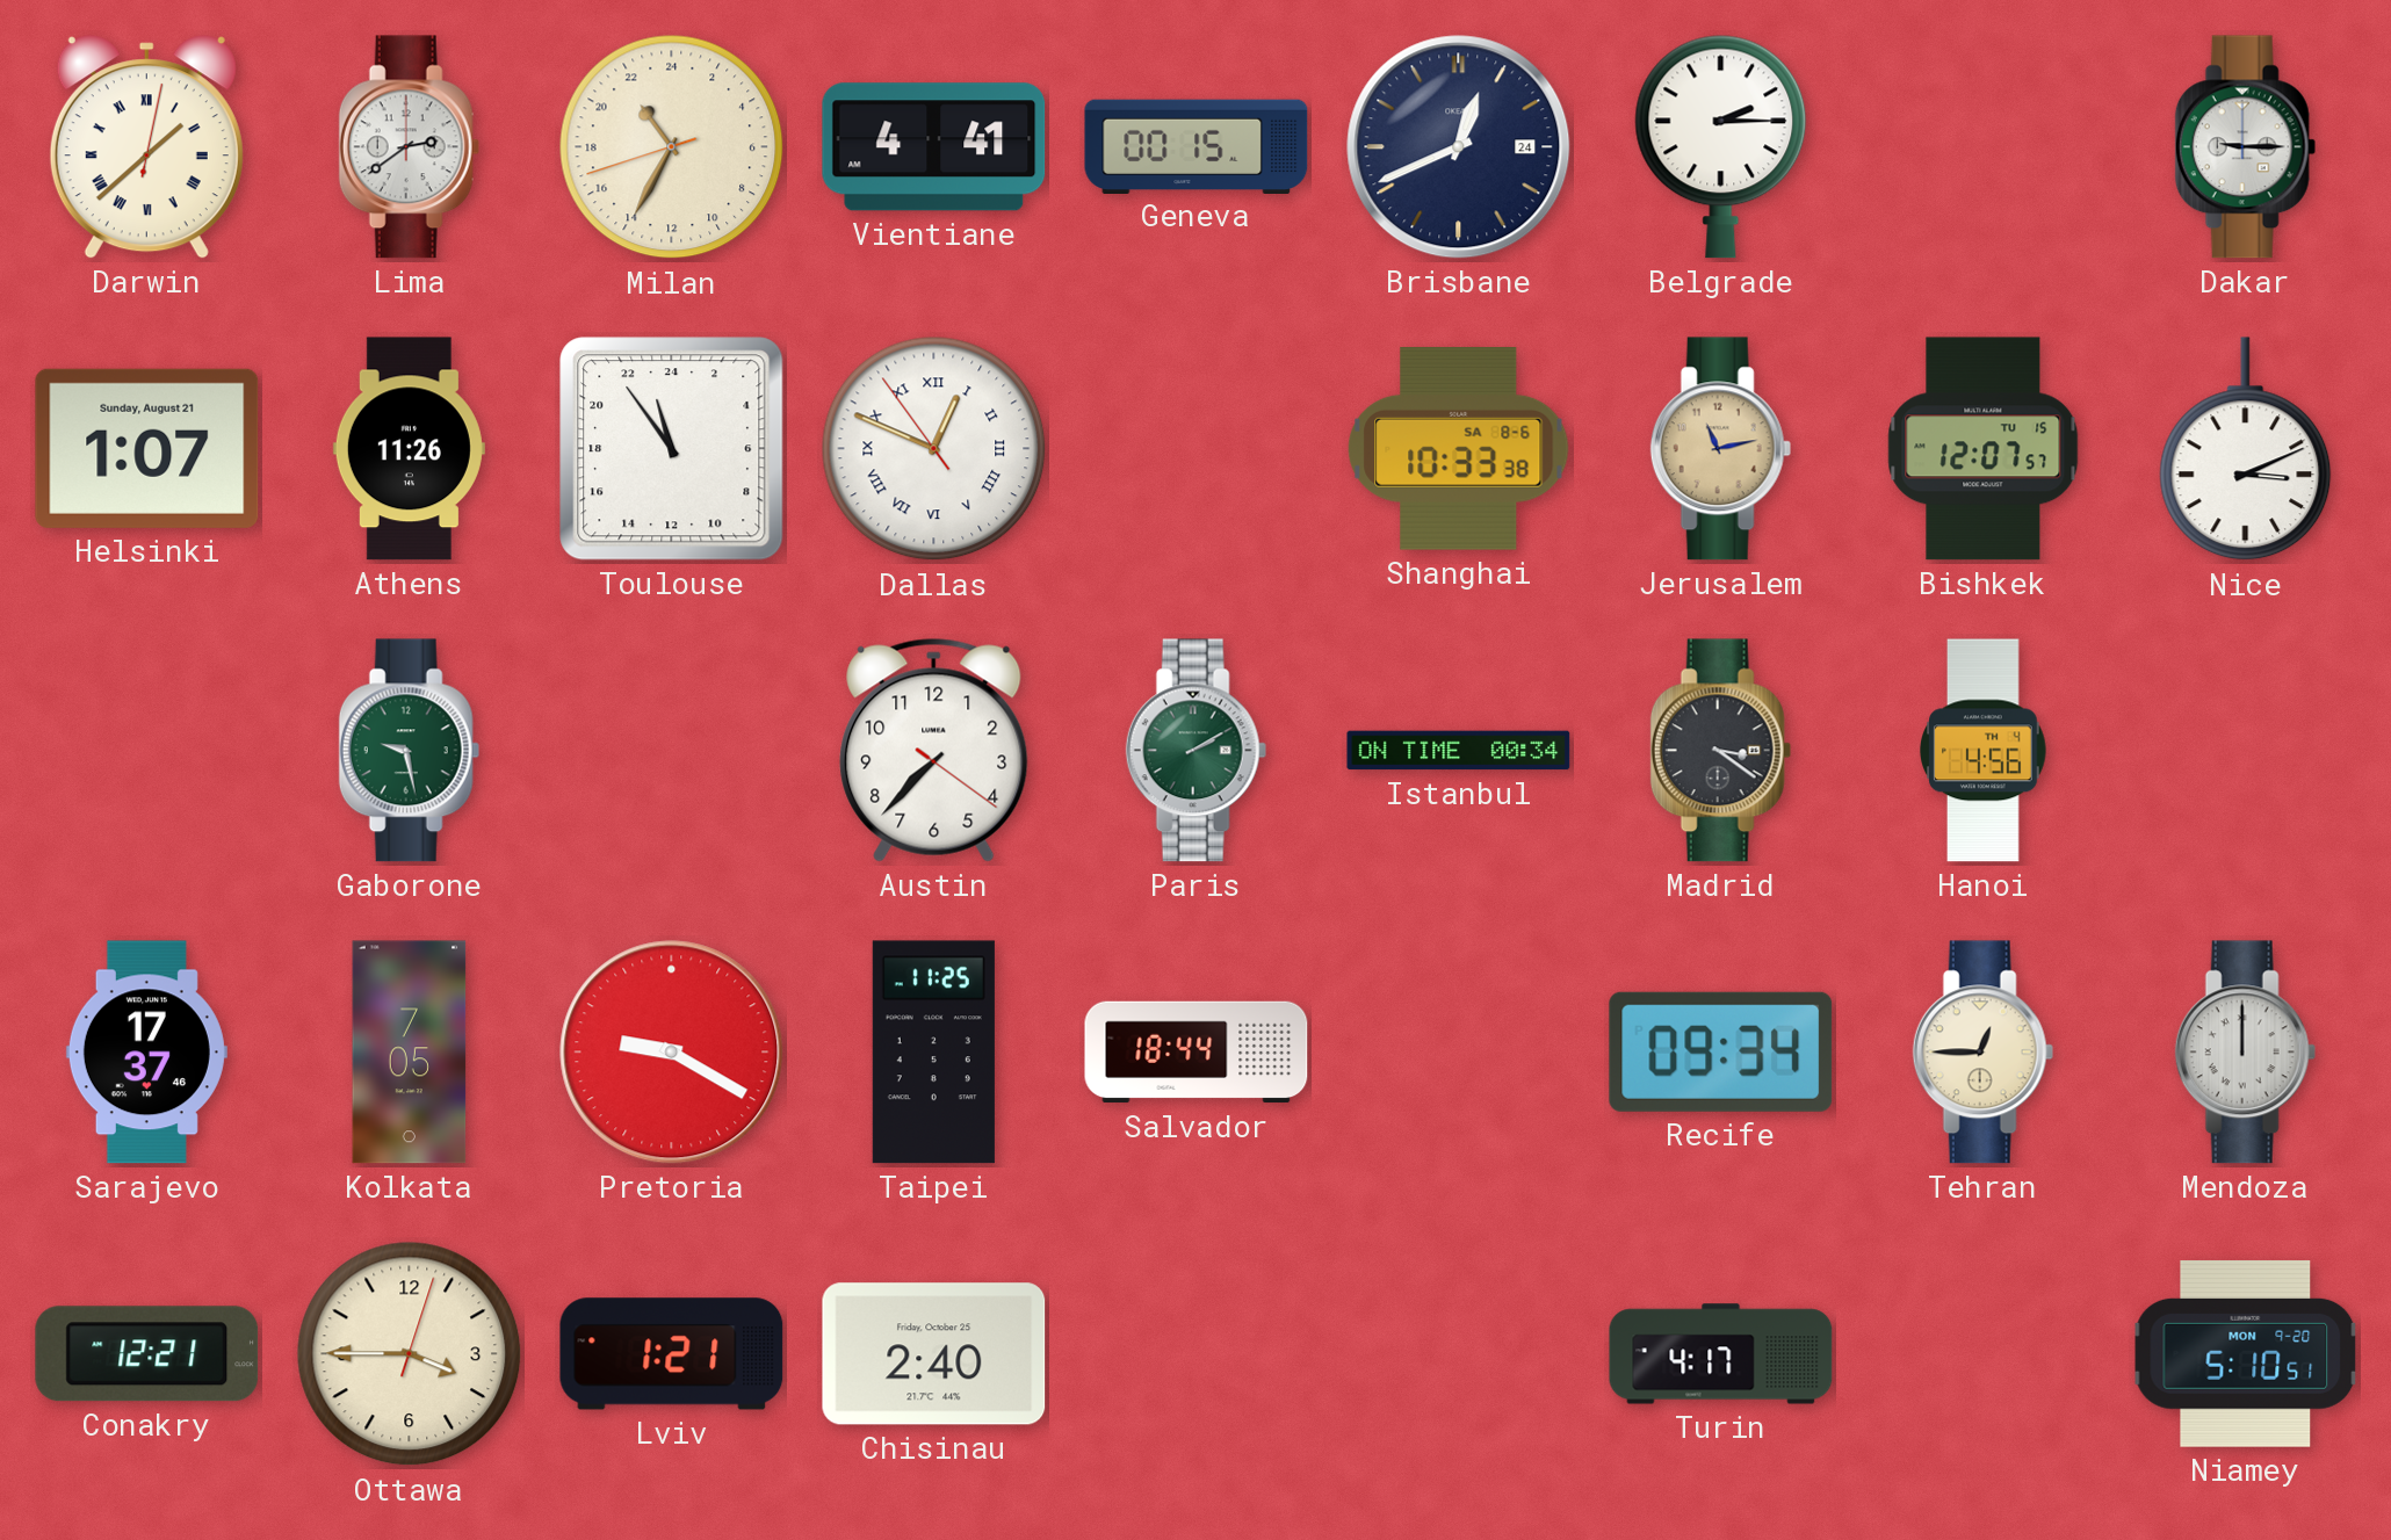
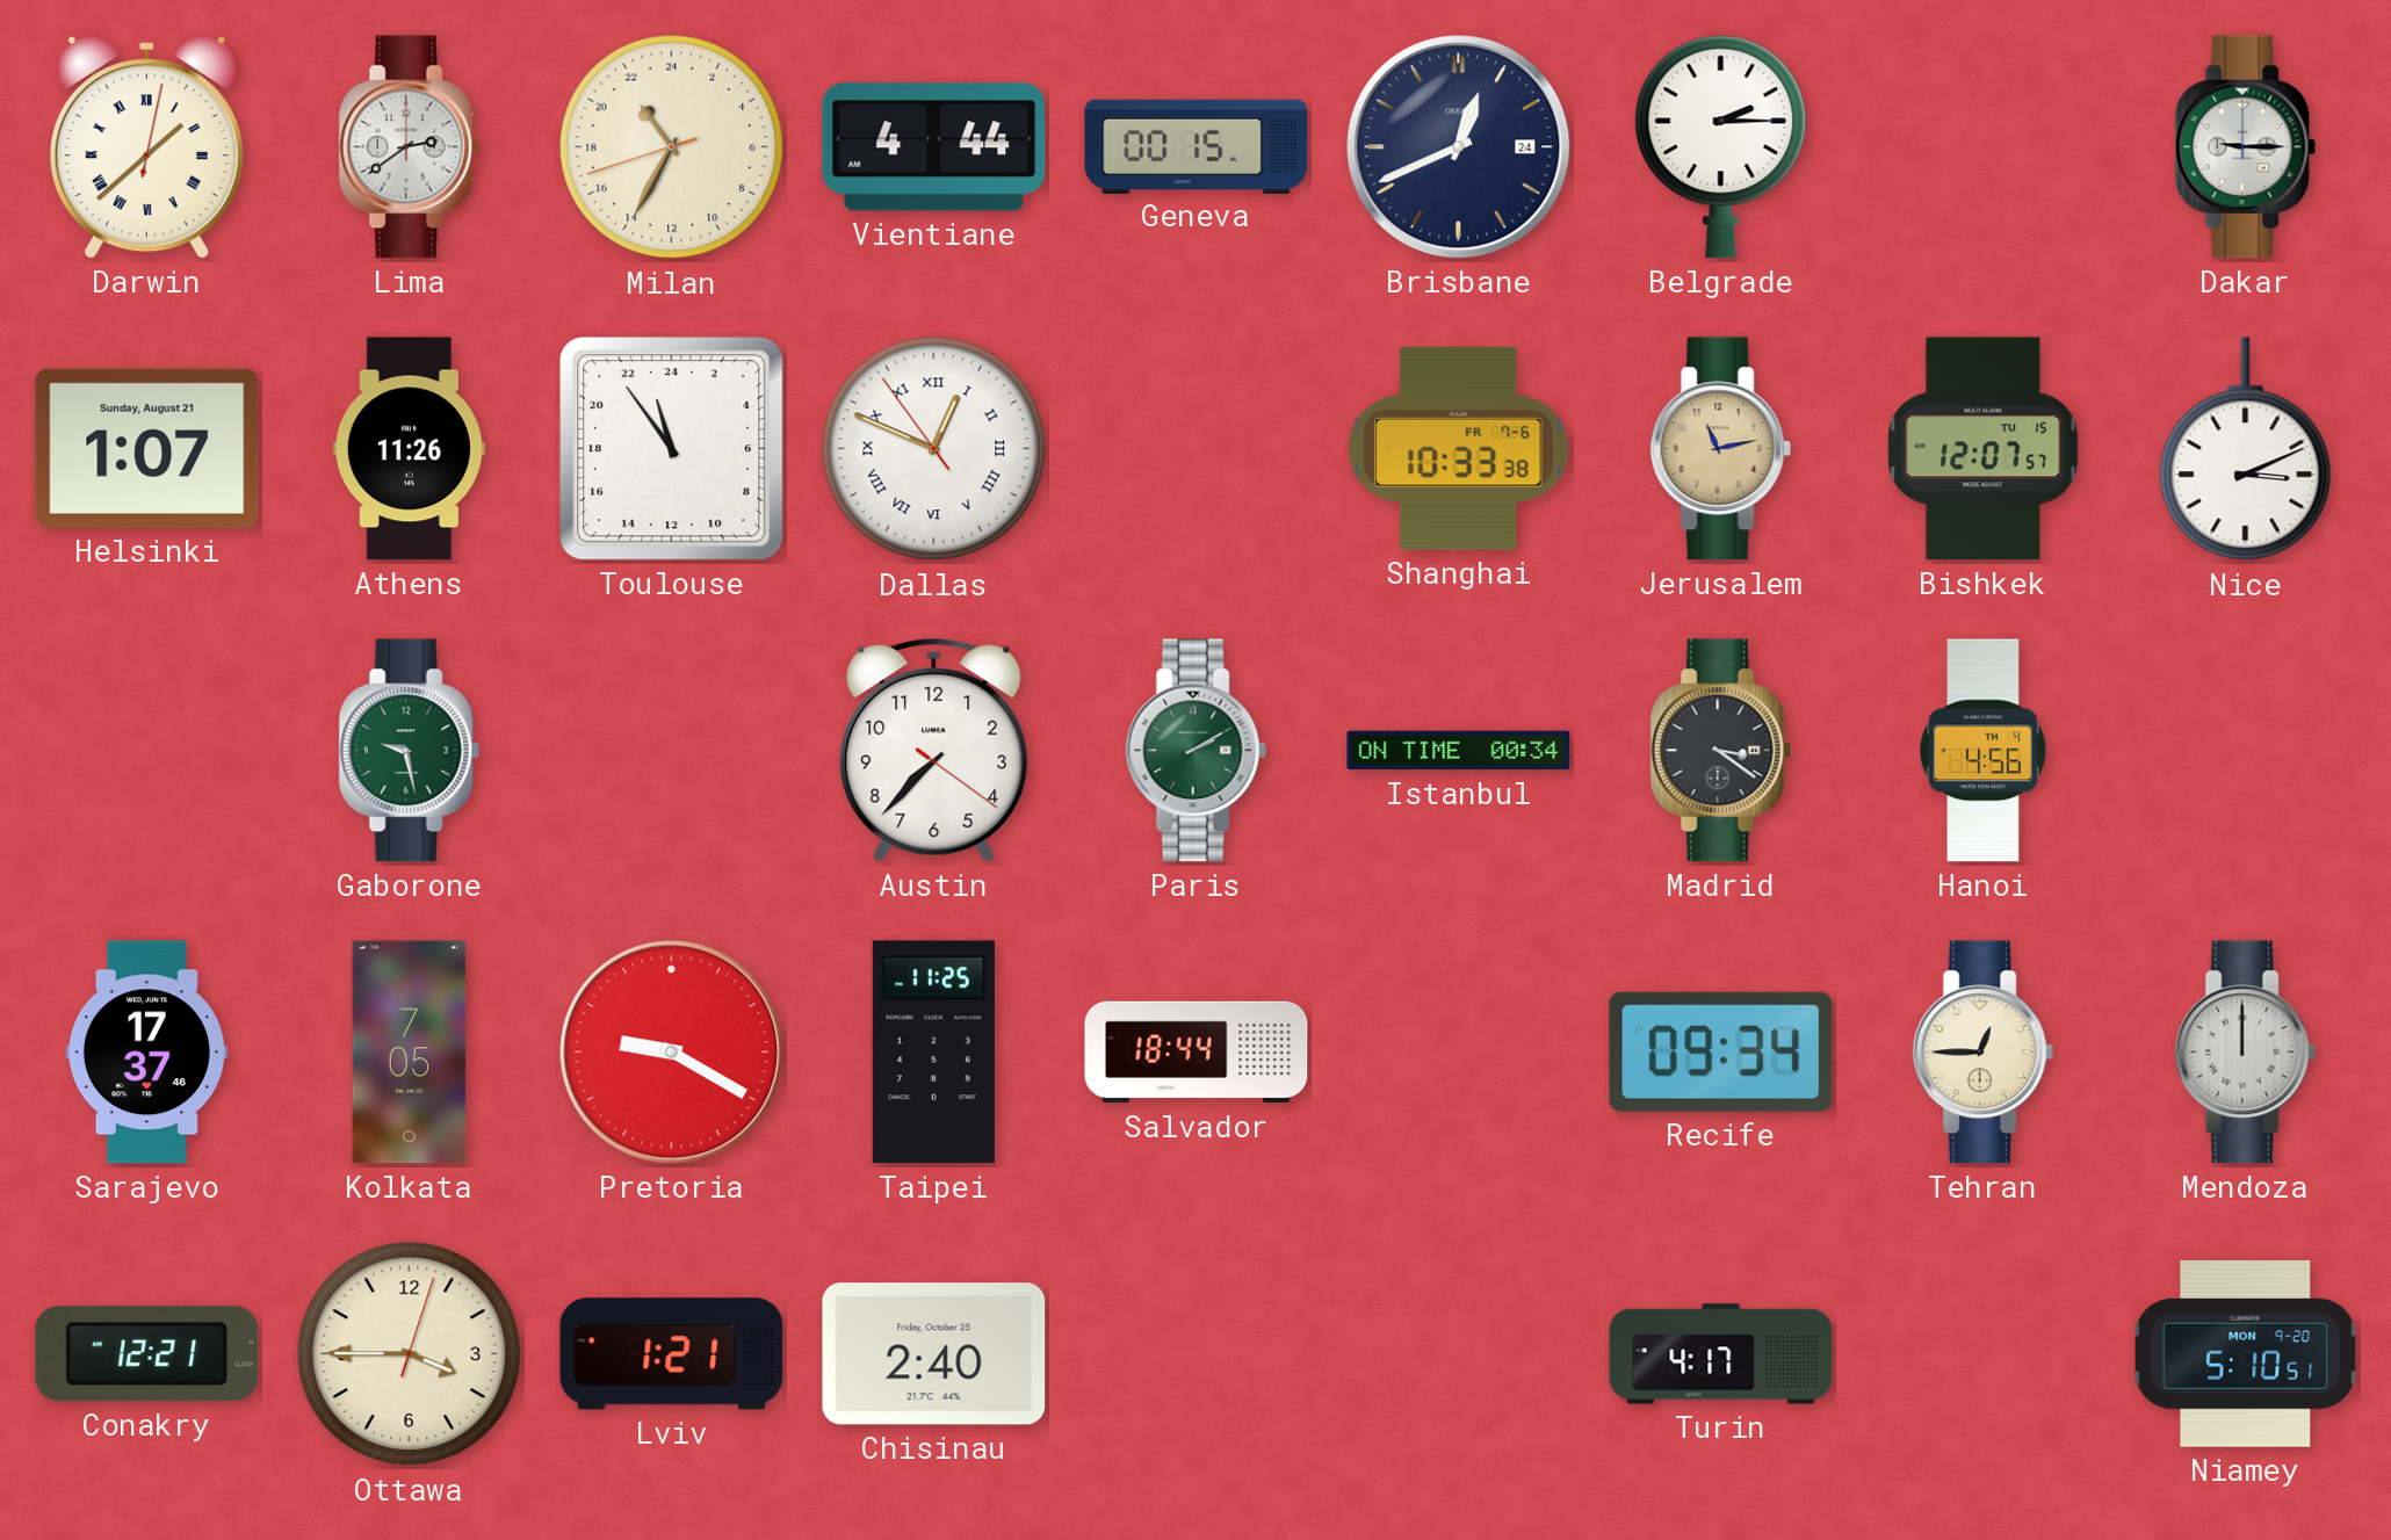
Vientiane: 4:41 -> 4:44 (934, 147)
Shanghai date: SA 8-6 -> FR 7-6 (1459, 448)
